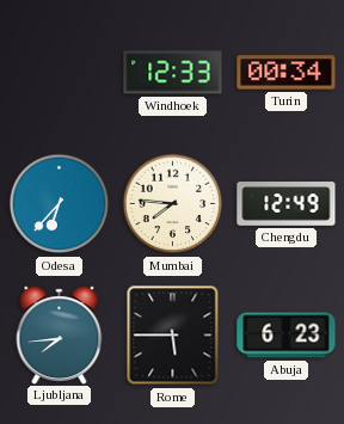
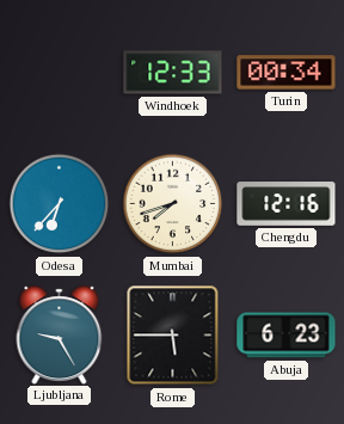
Mumbai: 7:46 -> 7:42 (173, 204)
Chengdu: 12:49 -> 12:16 (287, 204)
Ljubljana: 7:44 -> 9:25 (60, 334)
